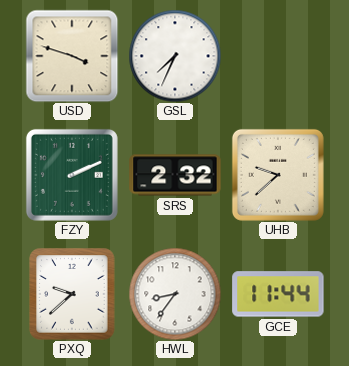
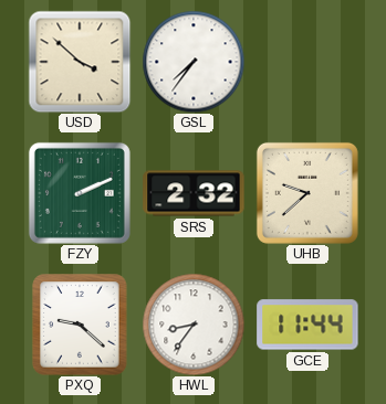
USD: 3:48 -> 3:52 (80, 62)
GSL: 7:34 -> 7:36 (194, 62)
PXQ: 9:38 -> 9:22 (80, 325)
